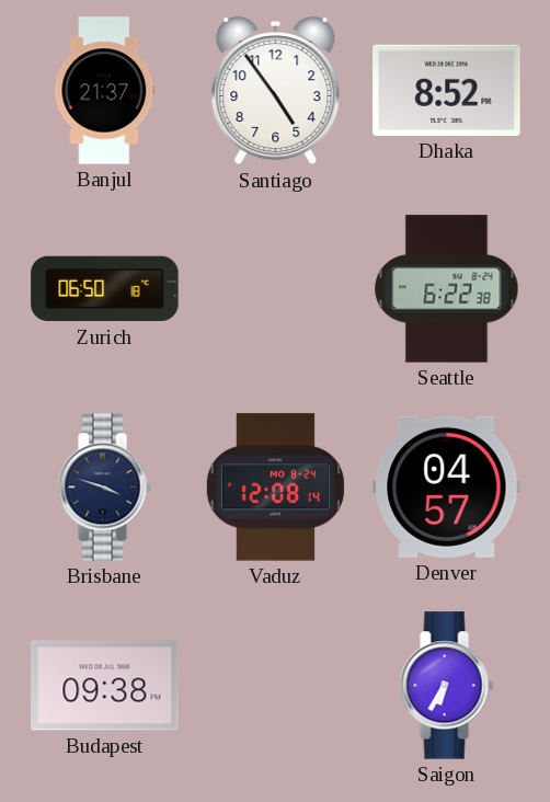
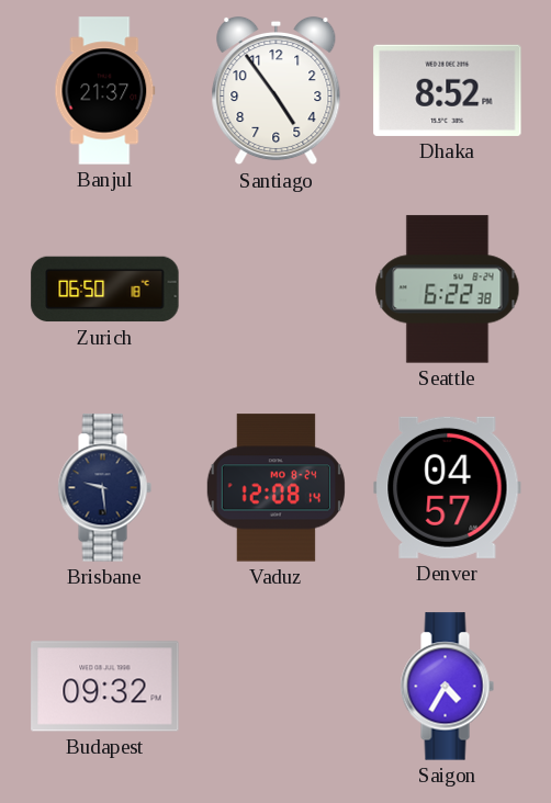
Brisbane: 3:48 -> 9:29 (104, 488)
Budapest: 09:38 -> 09:32 (105, 687)
Saigon: 6:35 -> 4:35 (447, 687)
